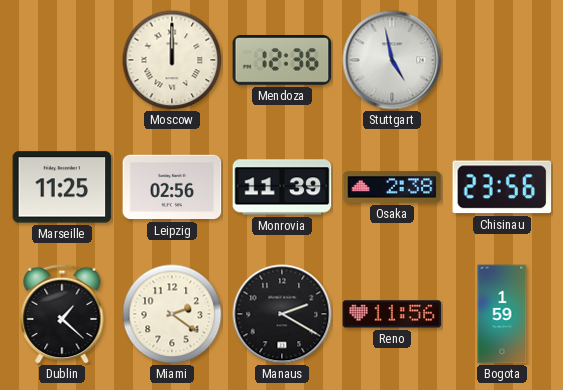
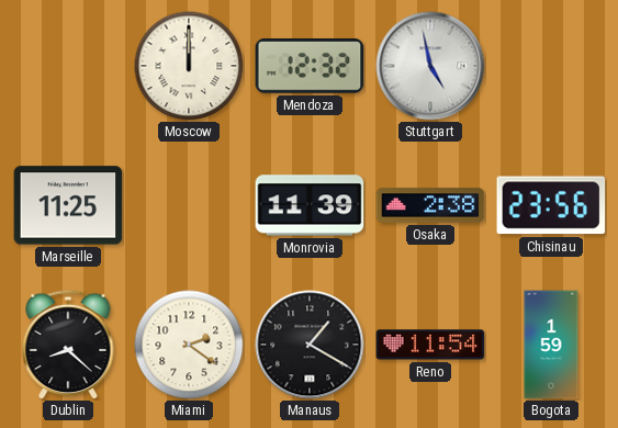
Mendoza: 12:36 -> 12:32 (310, 67)
Leipzig: 02:56 -> none (172, 187)
Dublin: 1:22 -> 8:22 (68, 345)
Manaus: 2:20 -> 1:20 (310, 345)
Reno: 11:56 -> 11:54 (430, 345)
